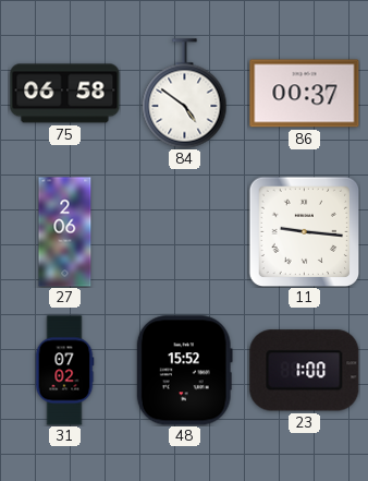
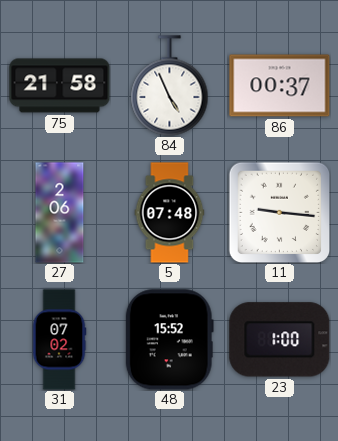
75: 06:58 -> 21:58 (60, 86)
84: 4:51 -> 4:56 (170, 86)
5: none -> 07:48 (170, 213)
